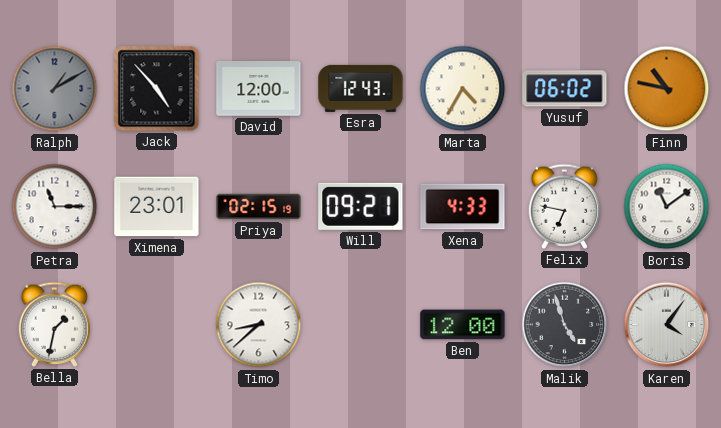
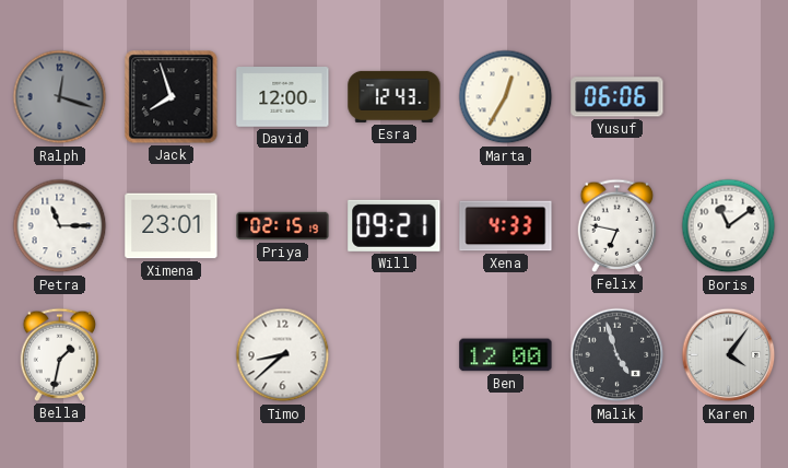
Ralph: 1:10 -> 12:18 (60, 97)
Jack: 4:53 -> 7:57 (172, 97)
Marta: 4:35 -> 12:35 (506, 97)
Yusuf: 06:02 -> 06:06 (618, 97)
Finn: 10:47 -> none (667, 89)
